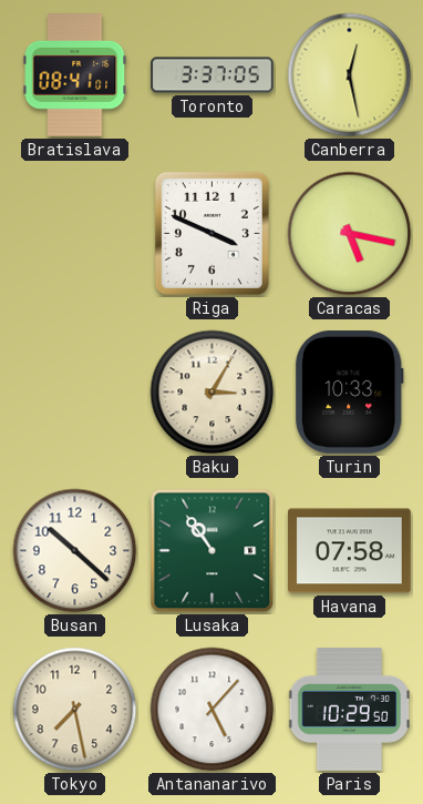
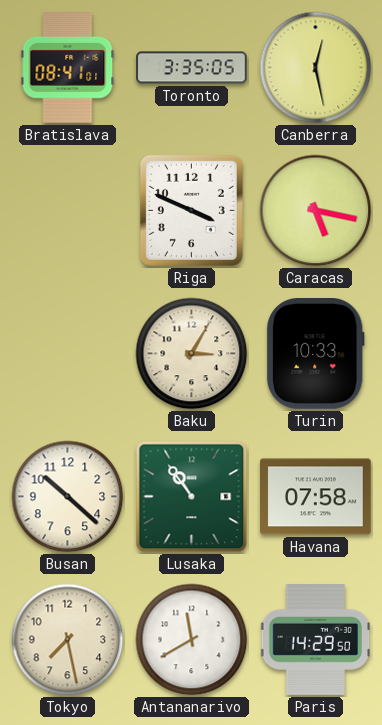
Toronto: 3:37 -> 3:35 (192, 68)
Antananarivo: 5:07 -> 11:40 (192, 640)
Paris: 10:29 -> 14:29 (315, 640)
